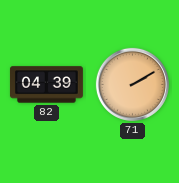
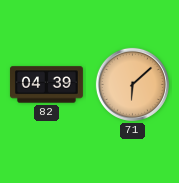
71: 2:10 -> 6:08 (132, 84)
